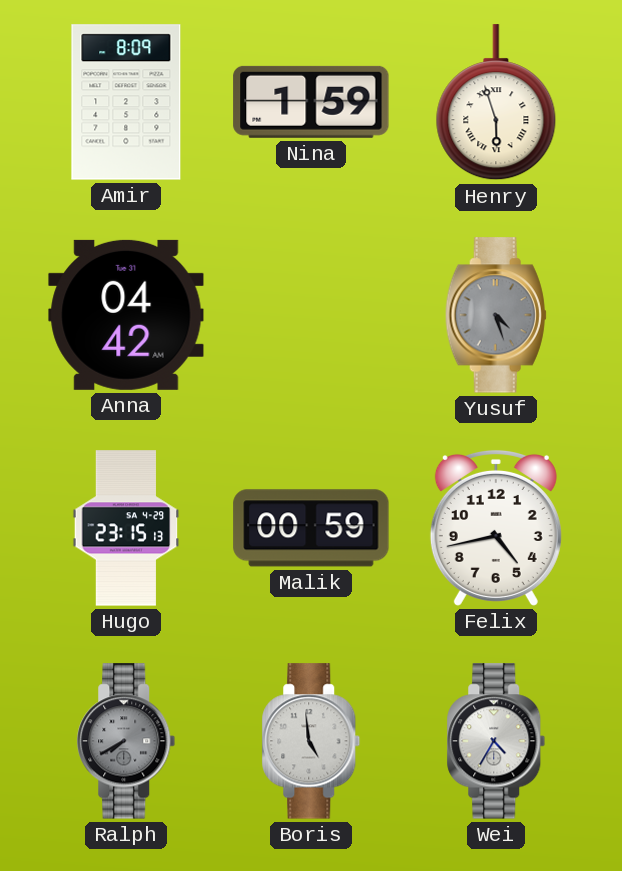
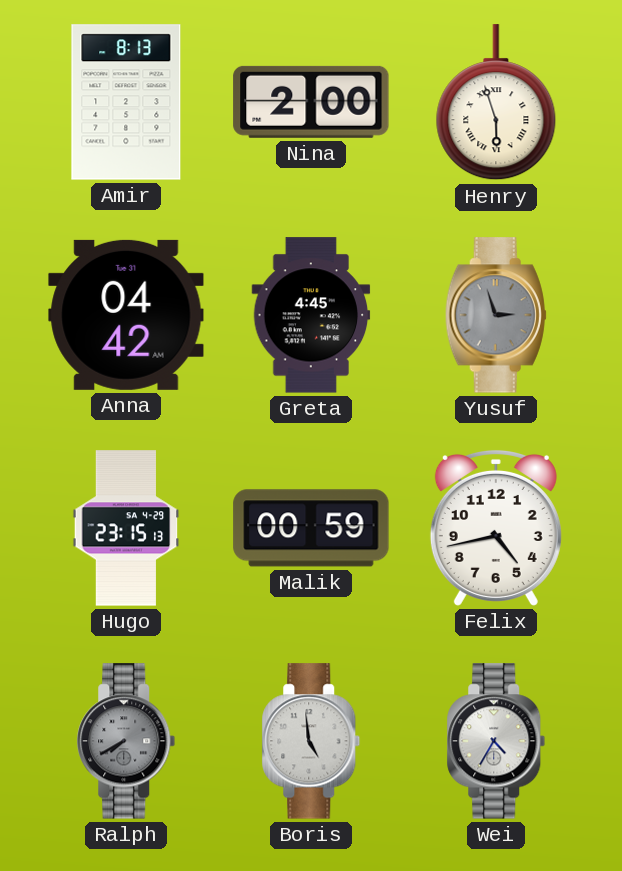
Amir: 8:09 -> 8:13 (126, 102)
Nina: 1:59 -> 2:00 (311, 102)
Greta: none -> 4:45 (311, 315)
Yusuf: 4:27 -> 2:57 (496, 315)
